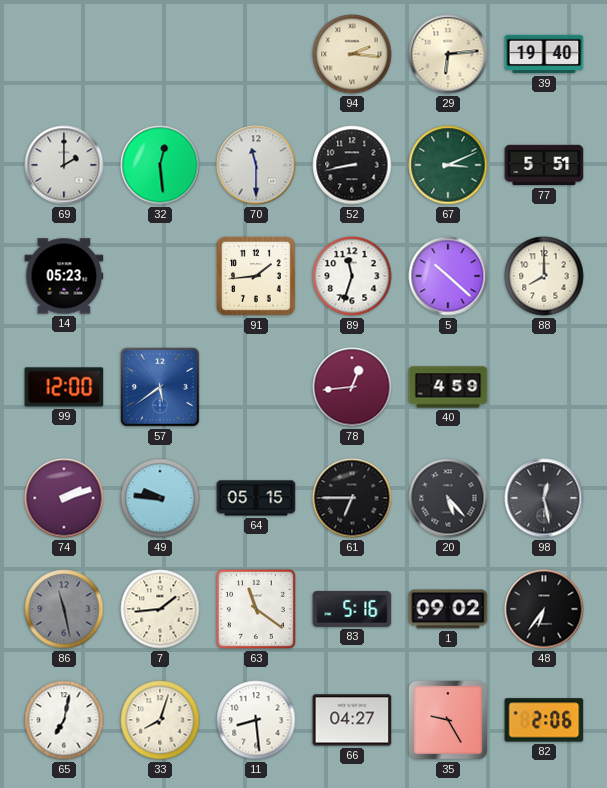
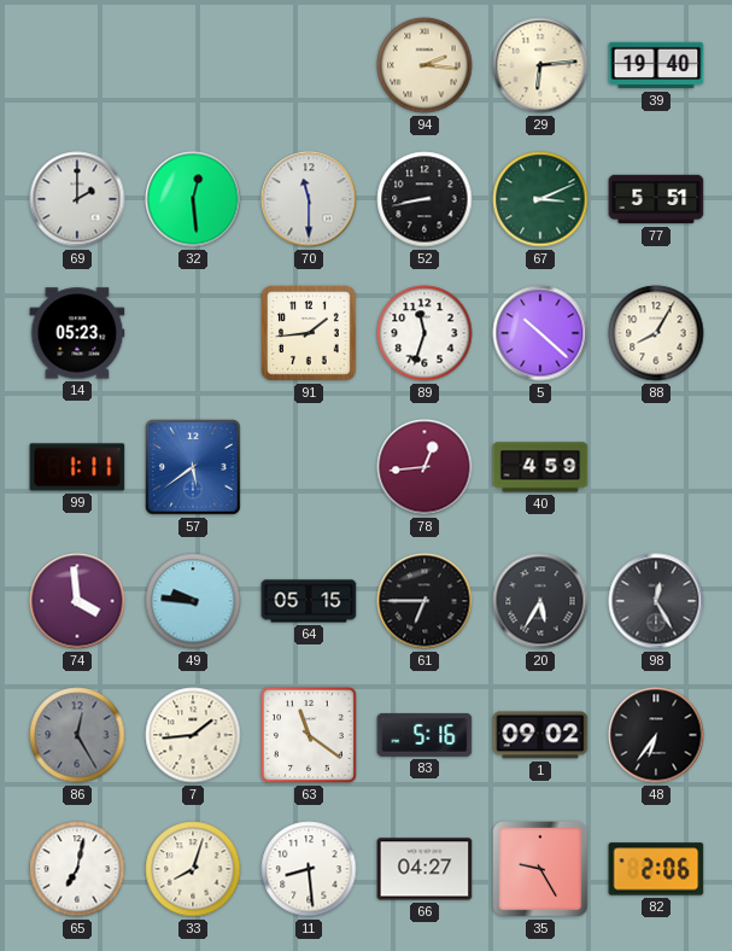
88: 8:00 -> 8:05 (656, 333)
99: 12:00 -> 1:11 (77, 467)
74: 2:12 -> 3:59 (77, 601)
20: 5:23 -> 5:35 (540, 601)
98: 12:28 -> 12:25 (656, 601)
86: 11:28 -> 12:25 (77, 735)
